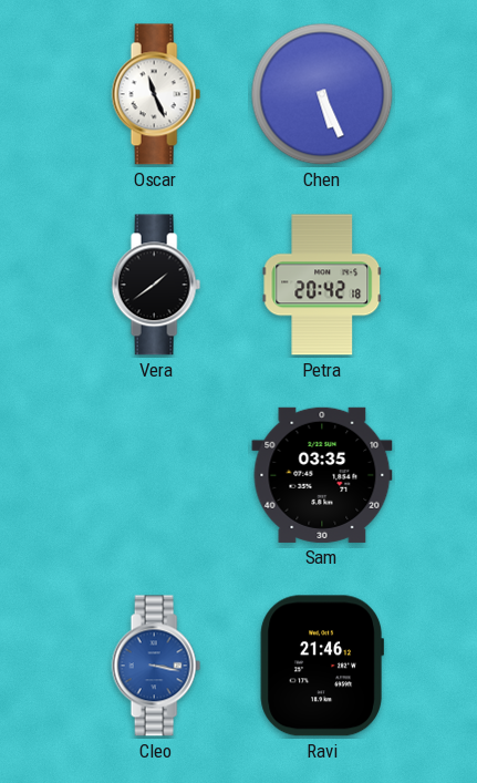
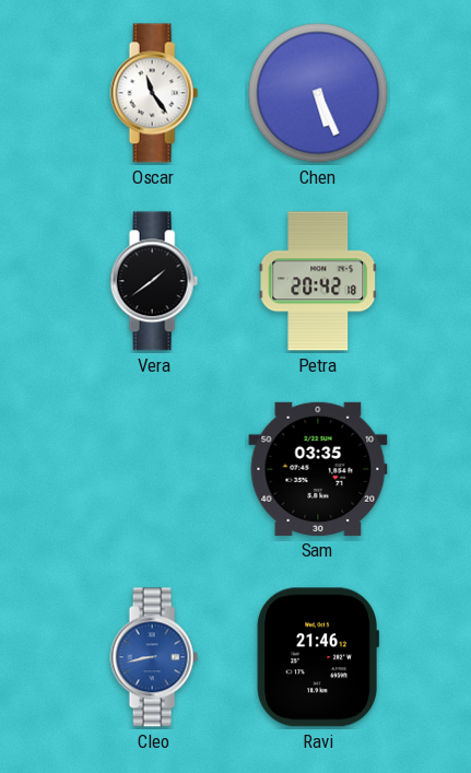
Oscar: 11:26 -> 11:24 (154, 93)
Cleo: 3:17 -> 8:43 (154, 657)
